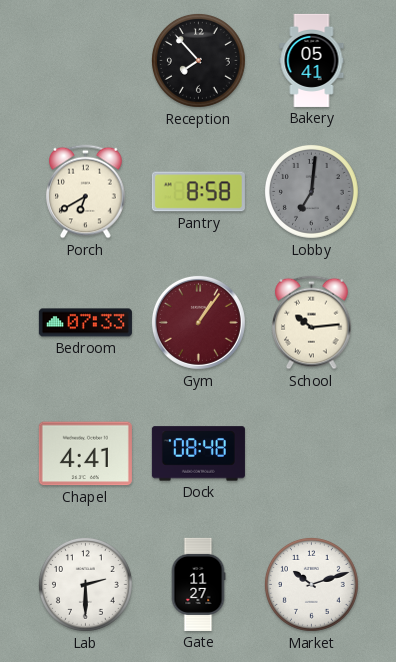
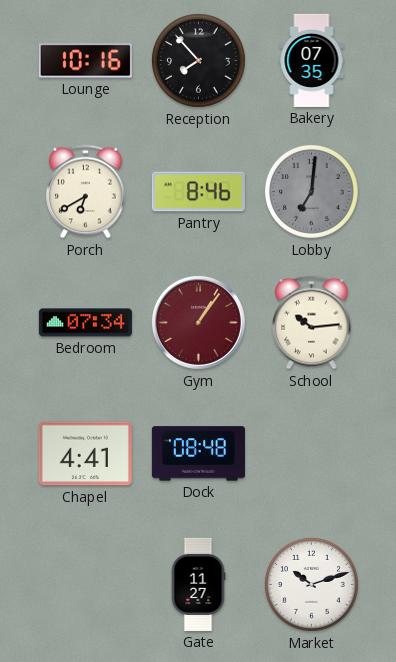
Lounge: none -> 10:16 (85, 61)
Bakery: 05:41 -> 07:35 (312, 60)
Pantry: 8:58 -> 8:46 (198, 192)
Bedroom: 07:33 -> 07:34 (85, 323)
Lab: 2:30 -> none (85, 584)
